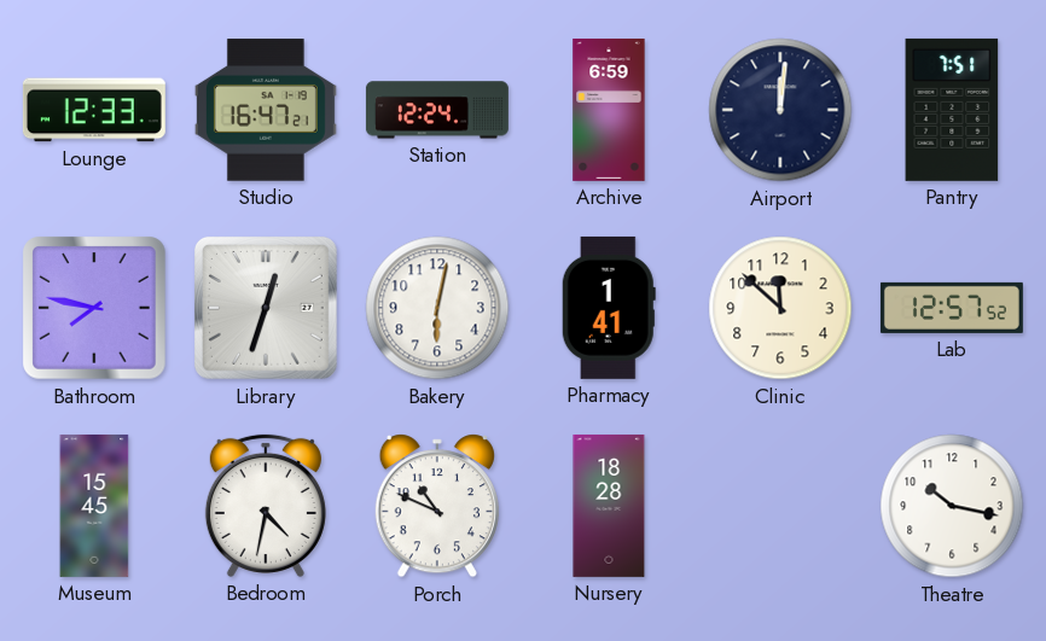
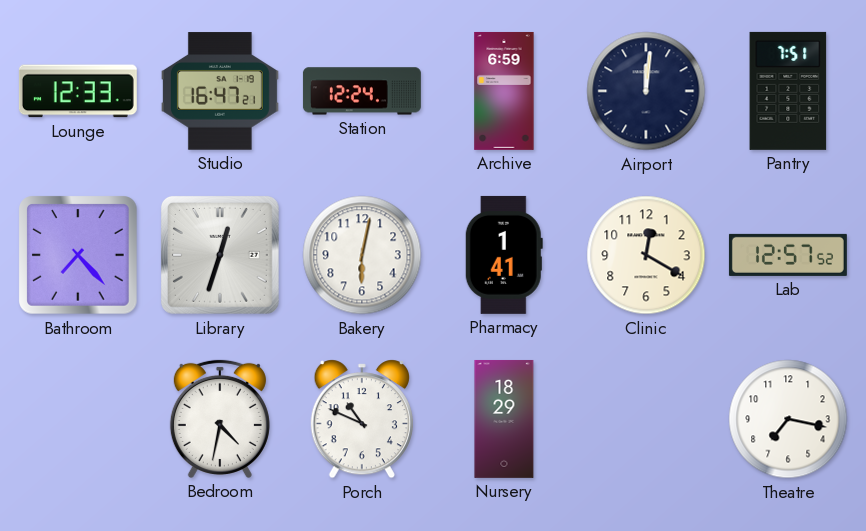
Bathroom: 7:47 -> 7:23 (79, 256)
Clinic: 11:52 -> 12:20 (646, 255)
Museum: 15:45 -> none (94, 506)
Nursery: 18:28 -> 18:29 (504, 419)
Theatre: 10:17 -> 7:17 (788, 419)
